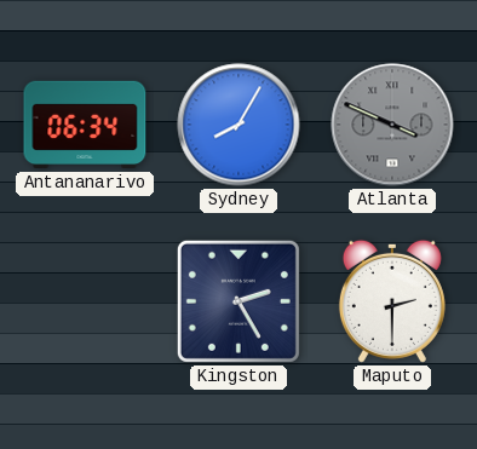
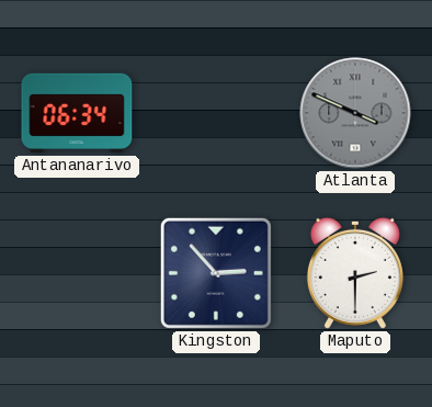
Sydney: 8:05 -> none (238, 125)
Kingston: 2:25 -> 2:53 (216, 273)
